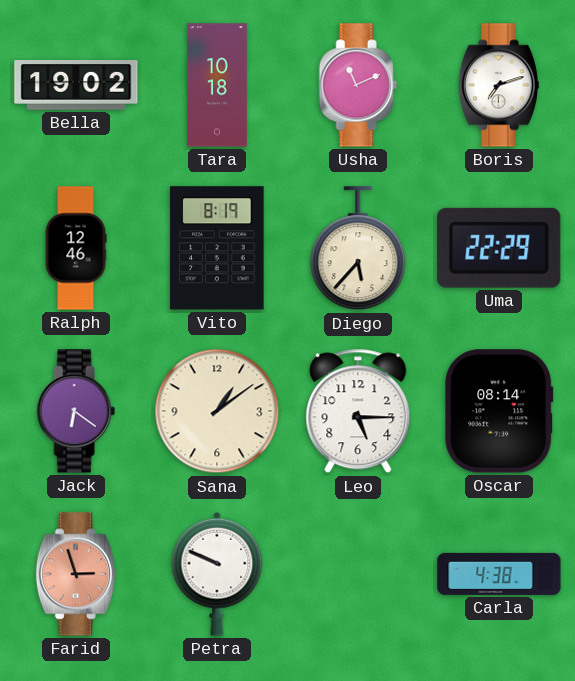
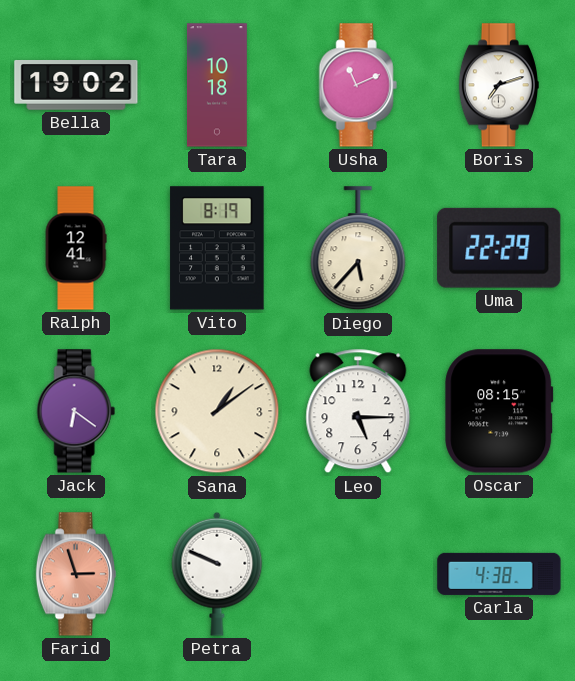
Ralph: 12:46 -> 12:41 (76, 248)
Oscar: 08:14 -> 08:15 (499, 411)
